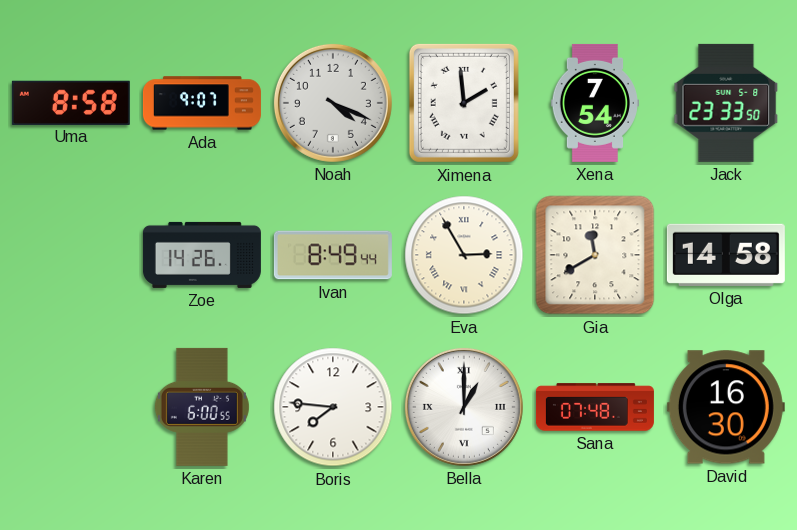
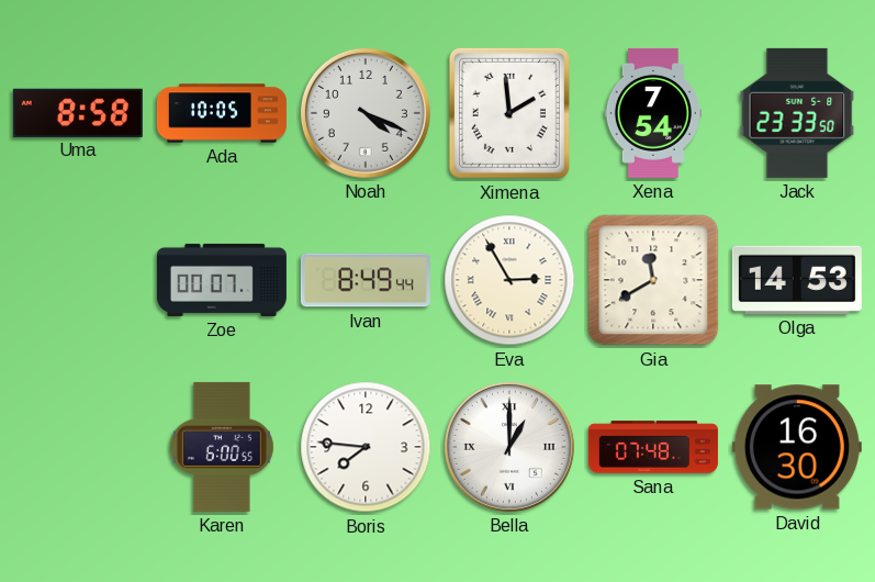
Ada: 9:07 -> 10:05 (222, 113)
Zoe: 14:26 -> 00:07 (222, 280)
Olga: 14:58 -> 14:53 (797, 280)
